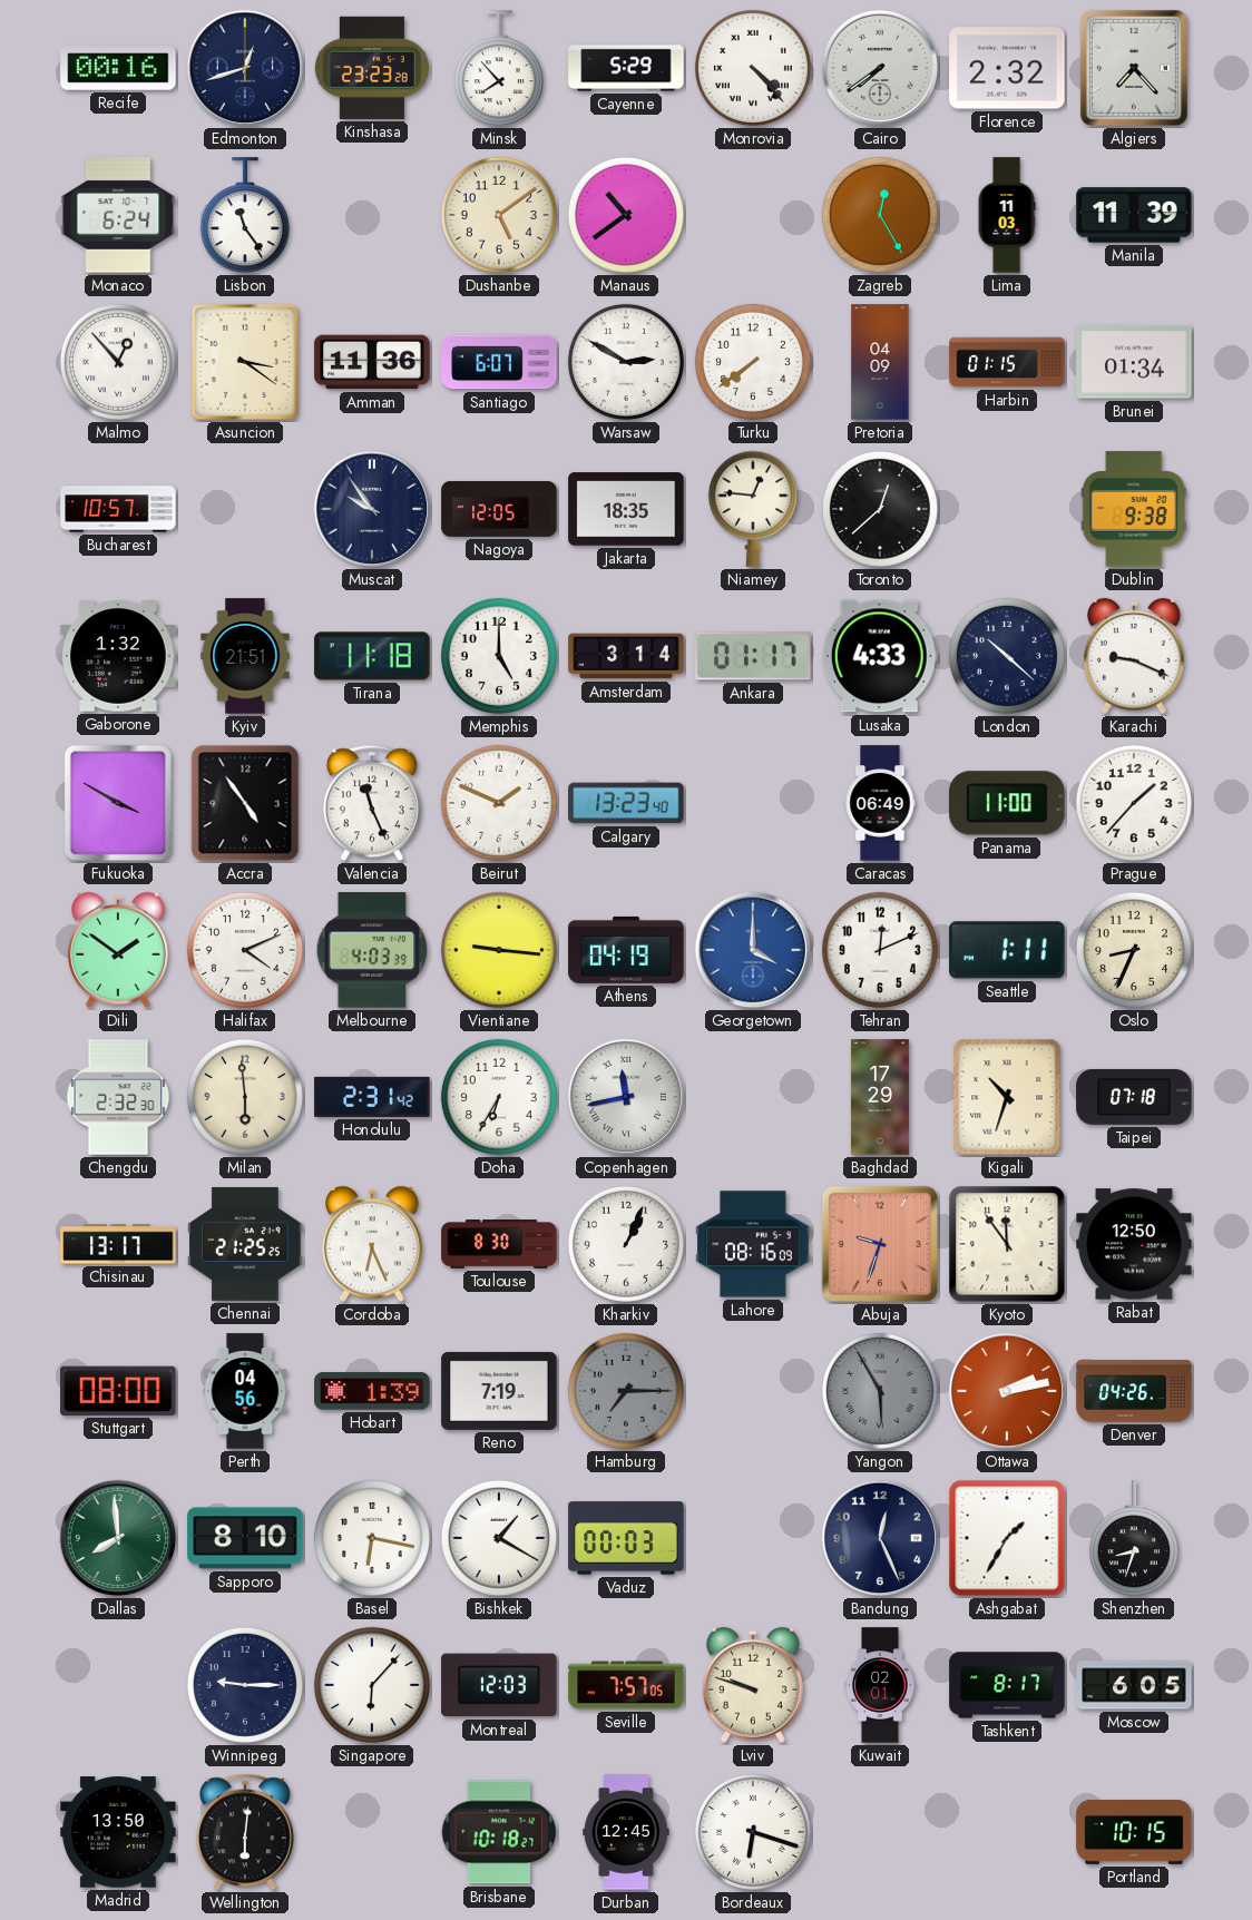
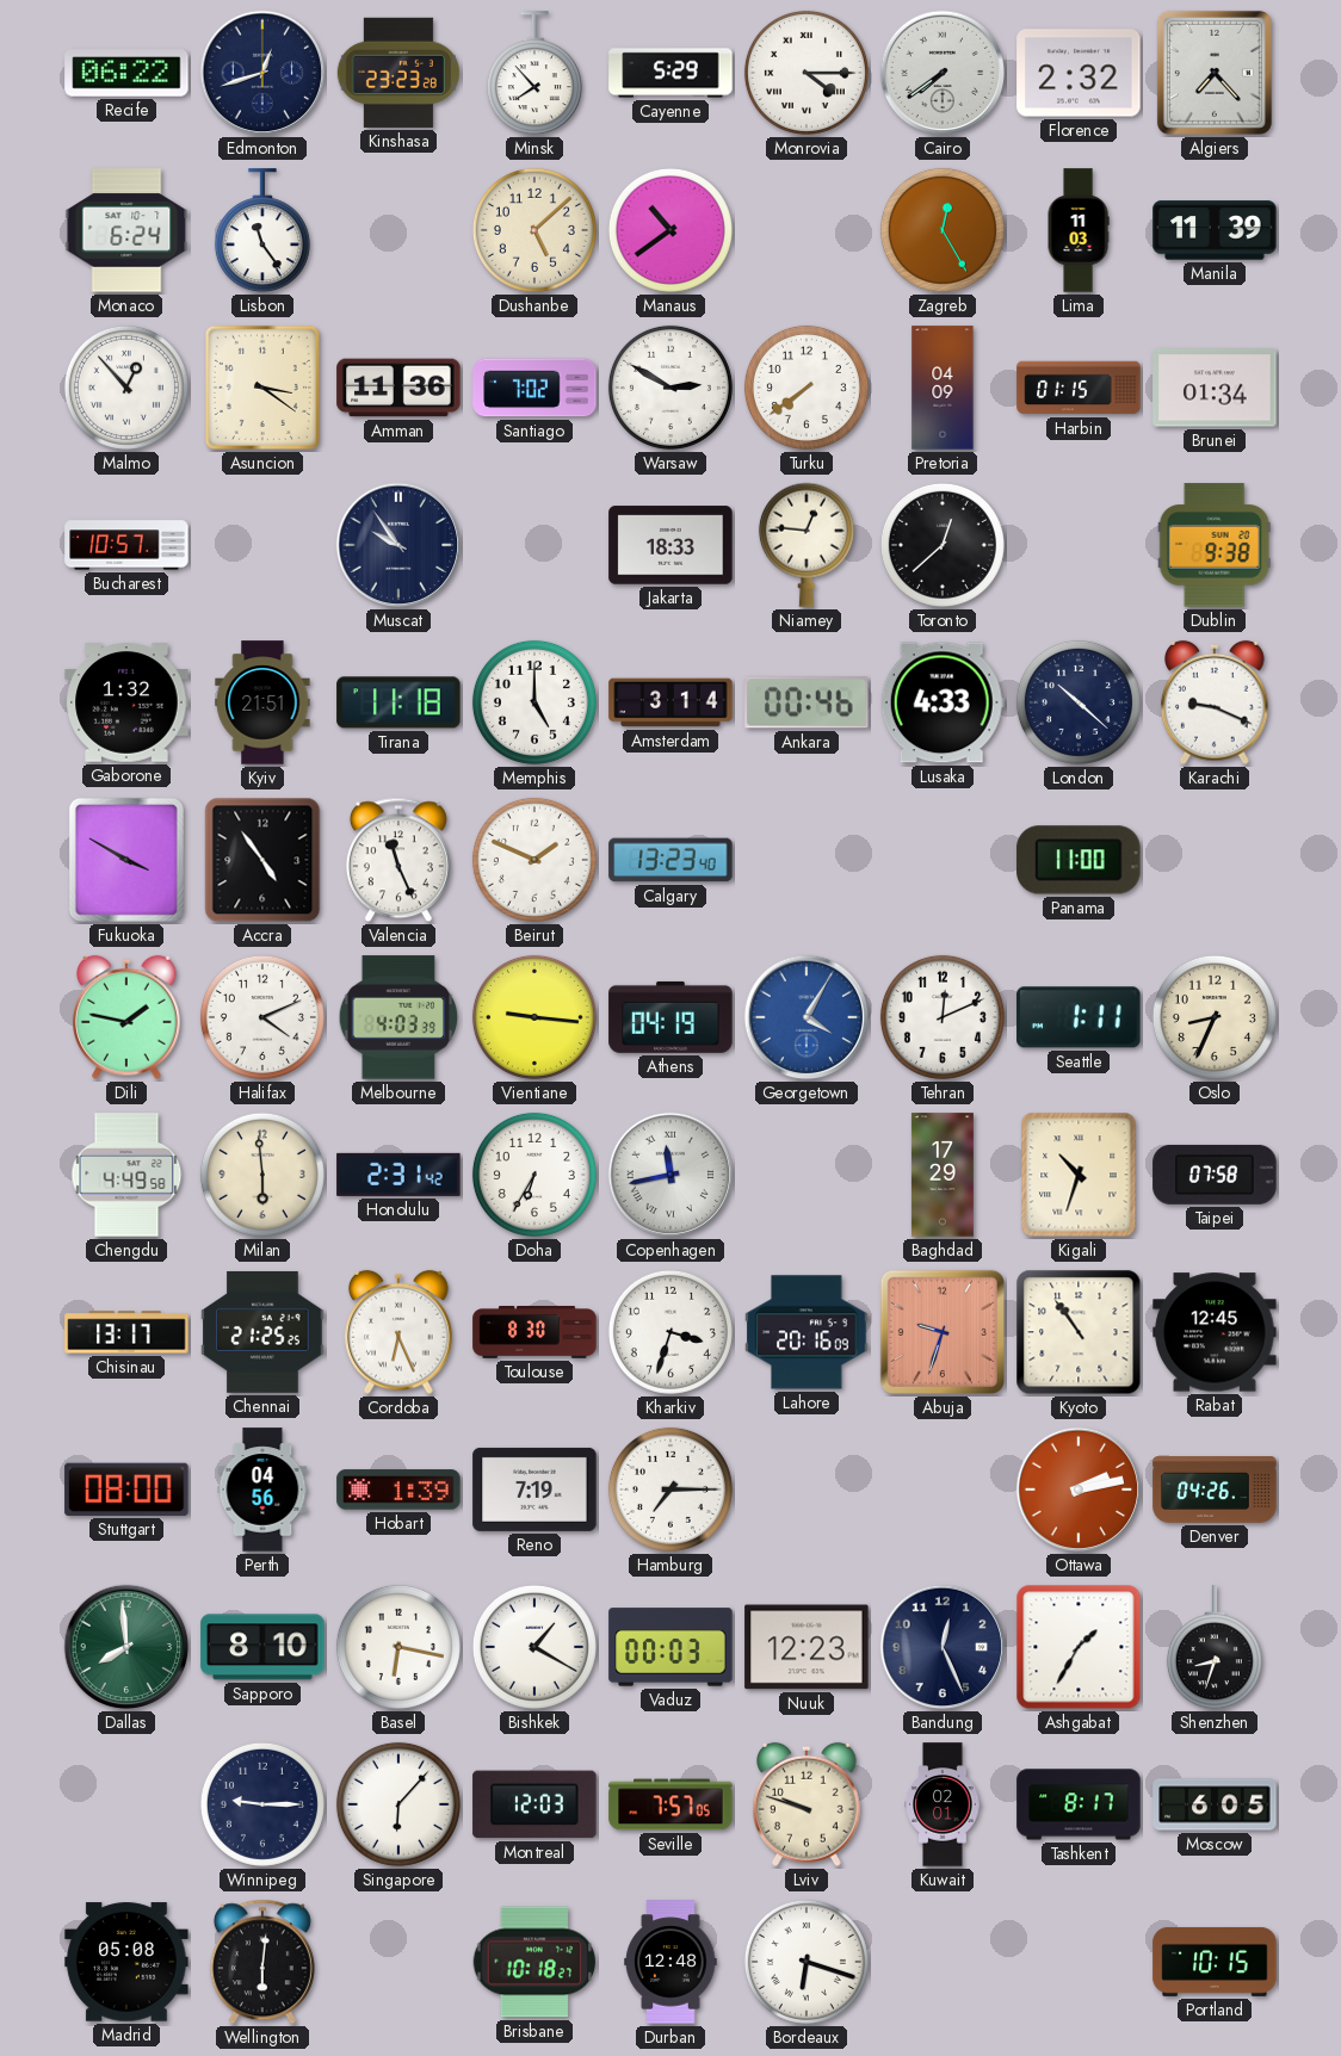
Recife: 00:16 -> 06:22 (126, 73)
Monrovia: 4:23 -> 4:15 (807, 73)
Dushanbe: 5:09 -> 5:08 (534, 230)
Santiago: 6:07 -> 7:02 (534, 388)
Nagoya: 12:05 -> none (499, 509)
Jakarta: 18:35 -> 18:33 (670, 545)
Ankara: 01:17 -> 00:46 (807, 702)
Caracas: 06:49 -> none (880, 803)
Prague: 1:37 -> none (1134, 803)
Dili: 1:51 -> 1:47 (128, 1017)
Georgetown: 4:00 -> 4:05 (807, 1017)
Chengdu: 2:32 -> 4:49 (126, 1175)
Taipei: 07:18 -> 07:58 (1215, 1175)
Kharkiv: 1:04 -> 3:33 (670, 1332)
Lahore: 08:16 -> 20:16 (807, 1332)
Kyoto: 11:54 -> 10:54 (1079, 1332)
Rabat: 12:50 -> 12:45 (1215, 1332)
Hamburg dial: grey -> white (670, 1490)
Yangon: 5:55 -> none (880, 1391)
Nuuk: none -> 12:23 (807, 1647)
Madrid: 13:50 -> 05:08 (126, 1962)
Durban: 12:45 -> 12:48 (670, 1962)
